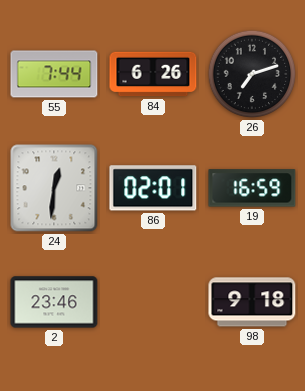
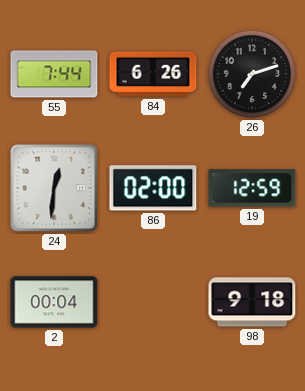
86: 02:01 -> 02:00 (153, 188)
19: 16:59 -> 12:59 (252, 188)
2: 23:46 -> 00:04 (54, 302)
